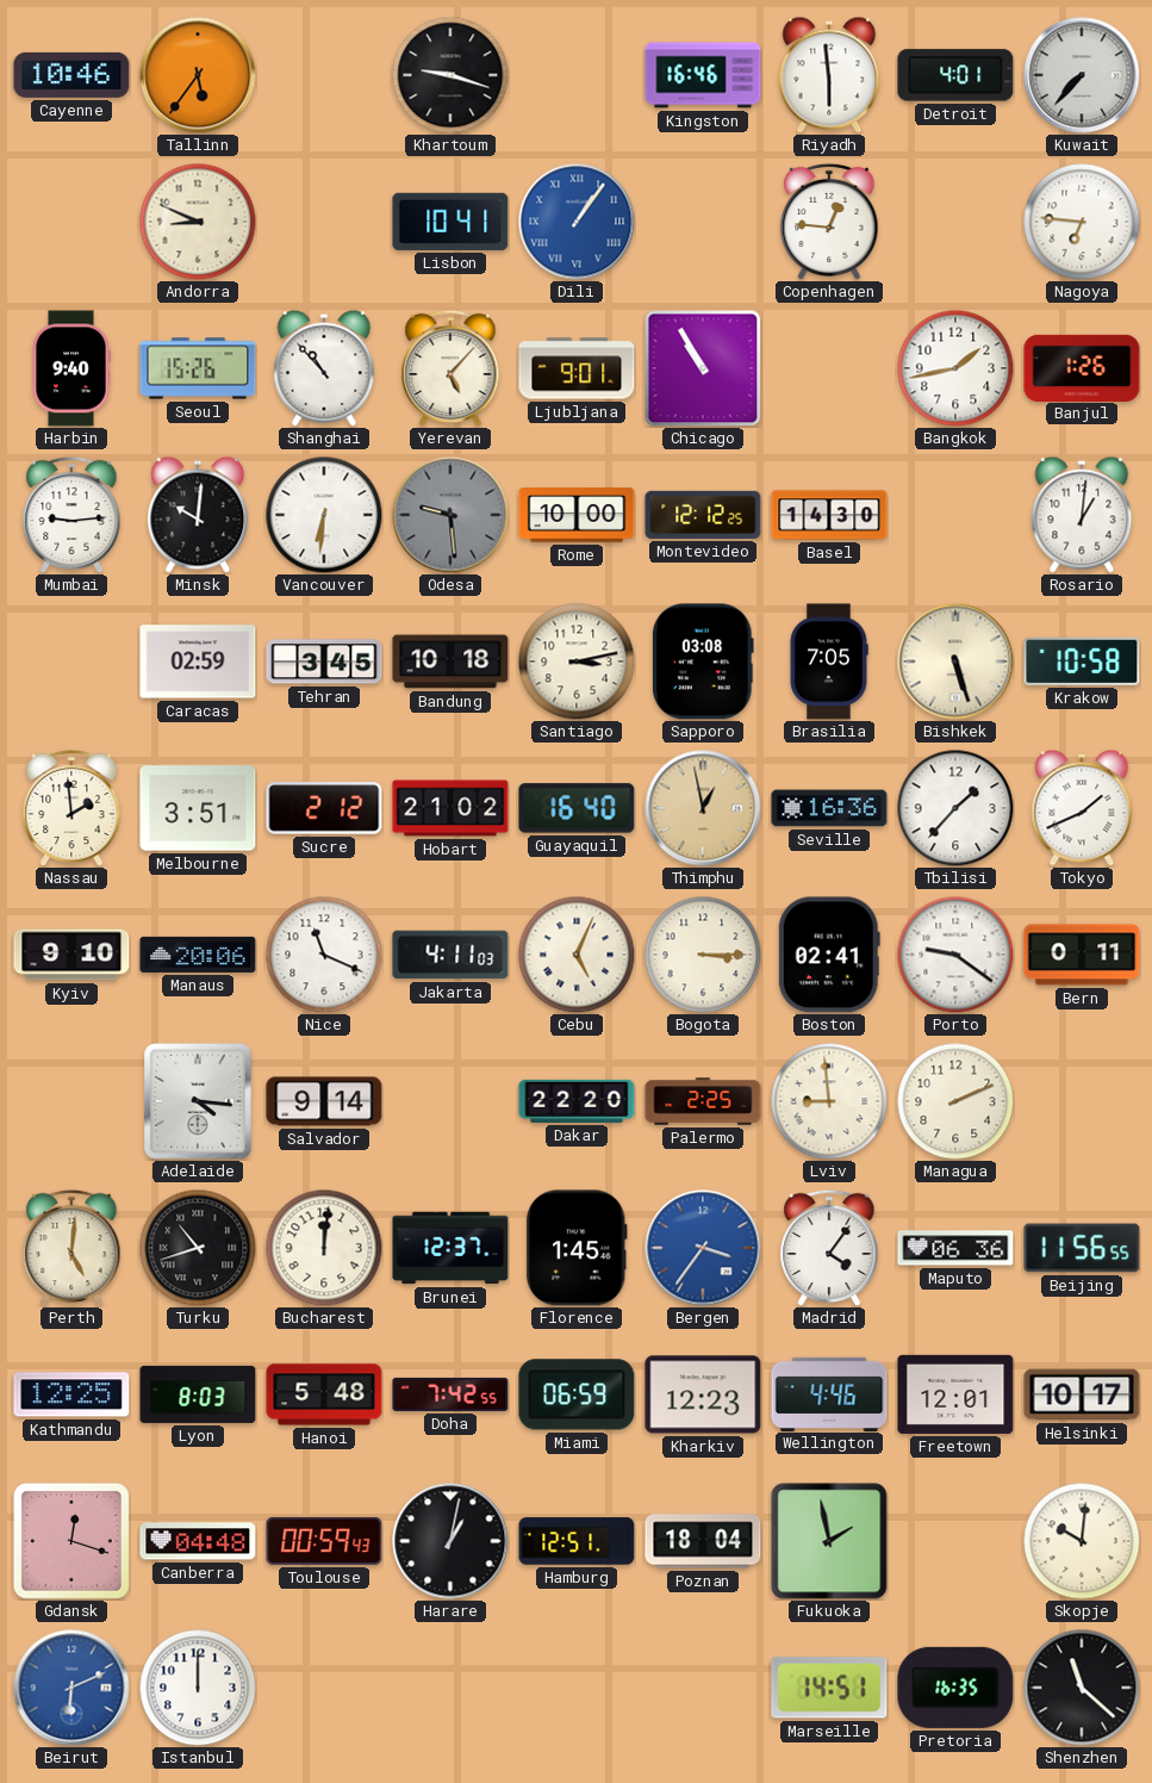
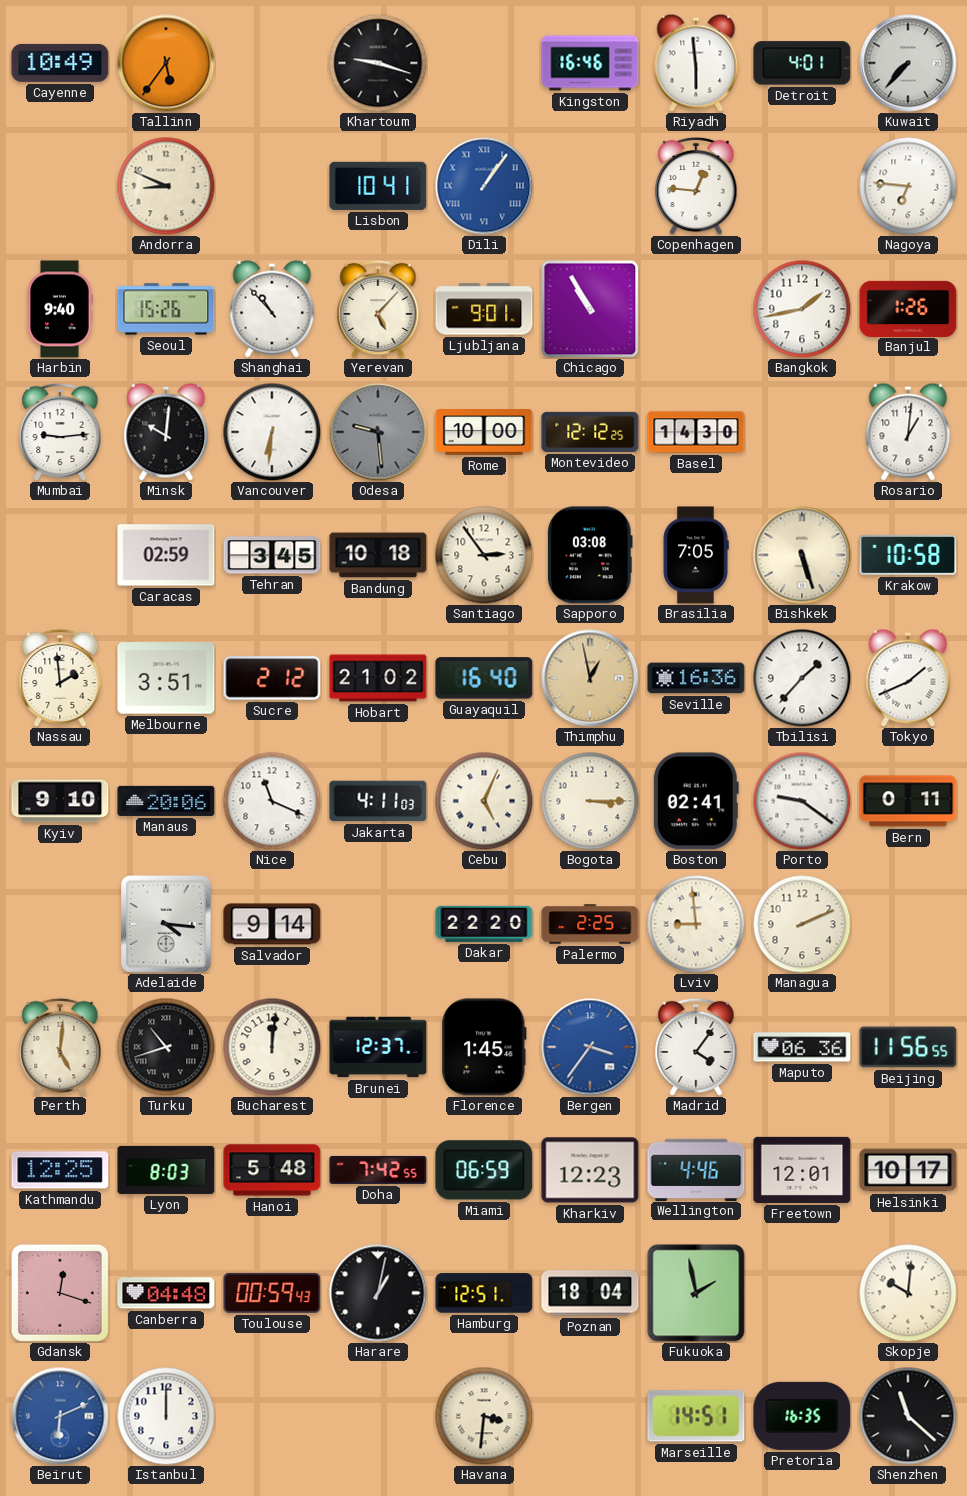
Cayenne: 10:46 -> 10:49 (60, 63)
Santiago: 3:13 -> 2:54 (484, 555)
Havana: none -> 3:31 (484, 1416)
